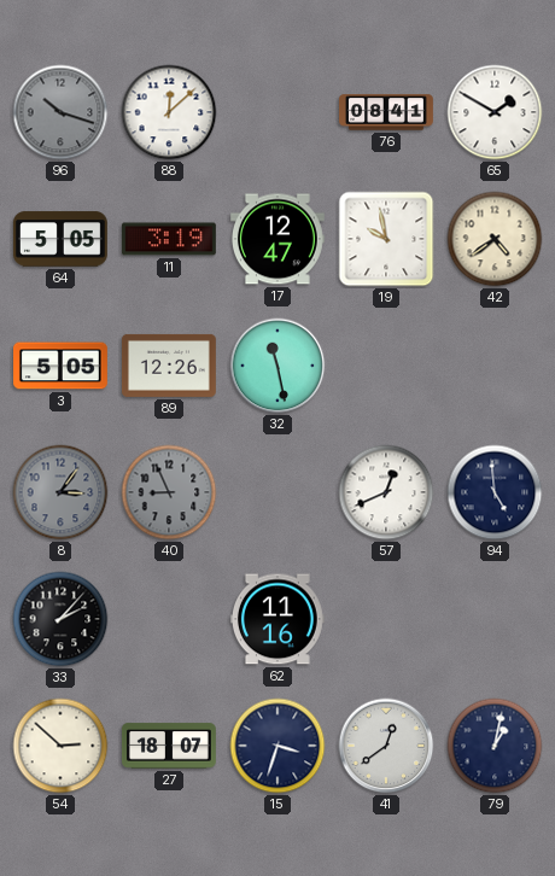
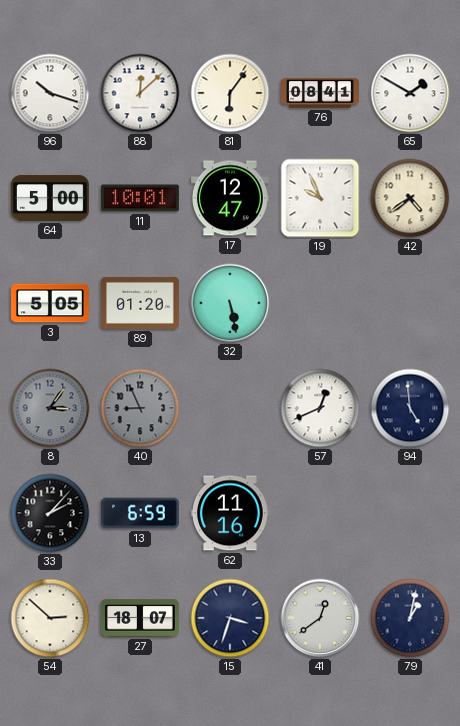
96 dial: grey -> white (50, 93)
81: none -> 6:06 (230, 93)
64: 5:05 -> 5:00 (50, 198)
11: 3:19 -> 10:01 (140, 198)
19: 9:58 -> 9:56 (320, 198)
89: 12:26 -> 01:20 (140, 303)
32: 11:28 -> 5:28 (230, 303)
13: none -> 6:59 (141, 513)
